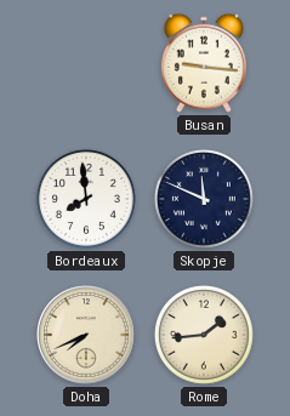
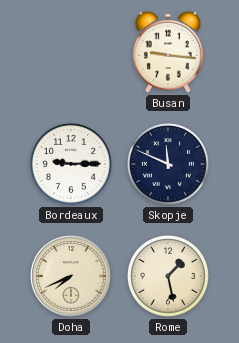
Bordeaux: 7:59 -> 9:15 (71, 164)
Rome: 1:44 -> 1:28 (168, 276)
